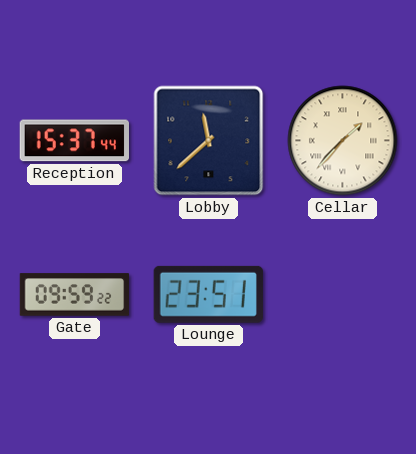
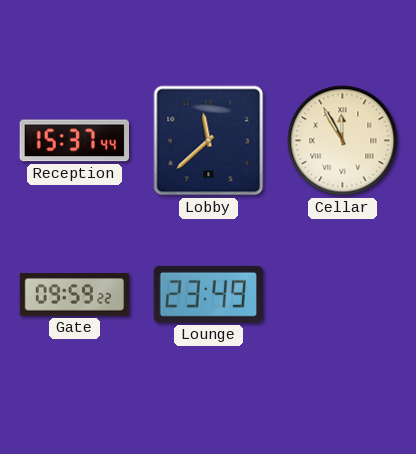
Cellar: 1:37 -> 11:55 (343, 141)
Lounge: 23:51 -> 23:49 (208, 294)
